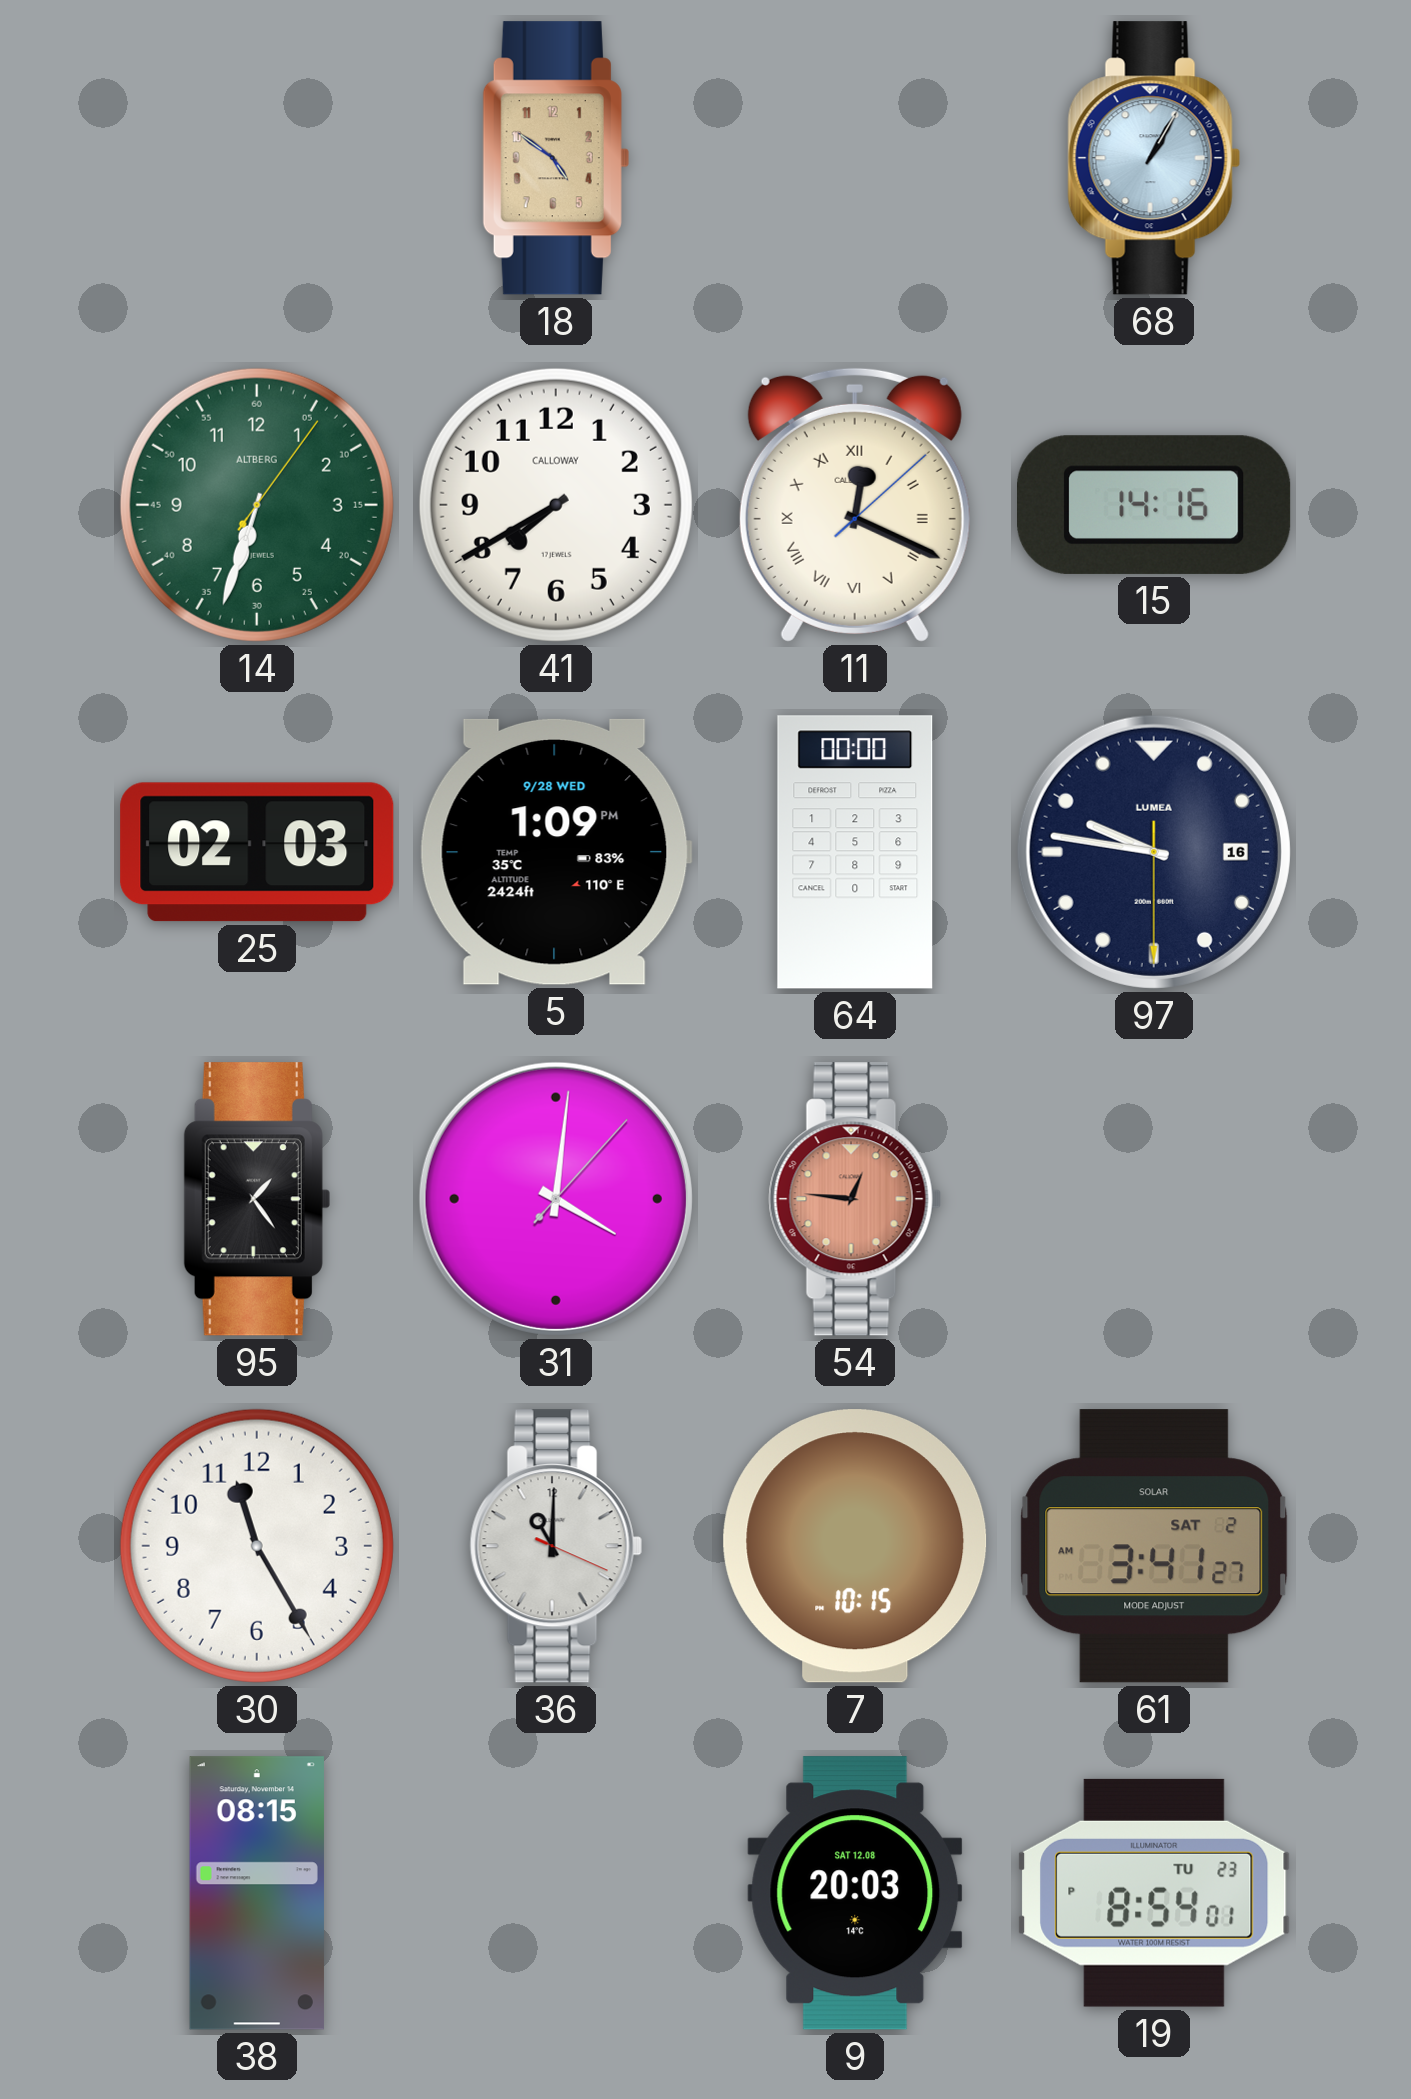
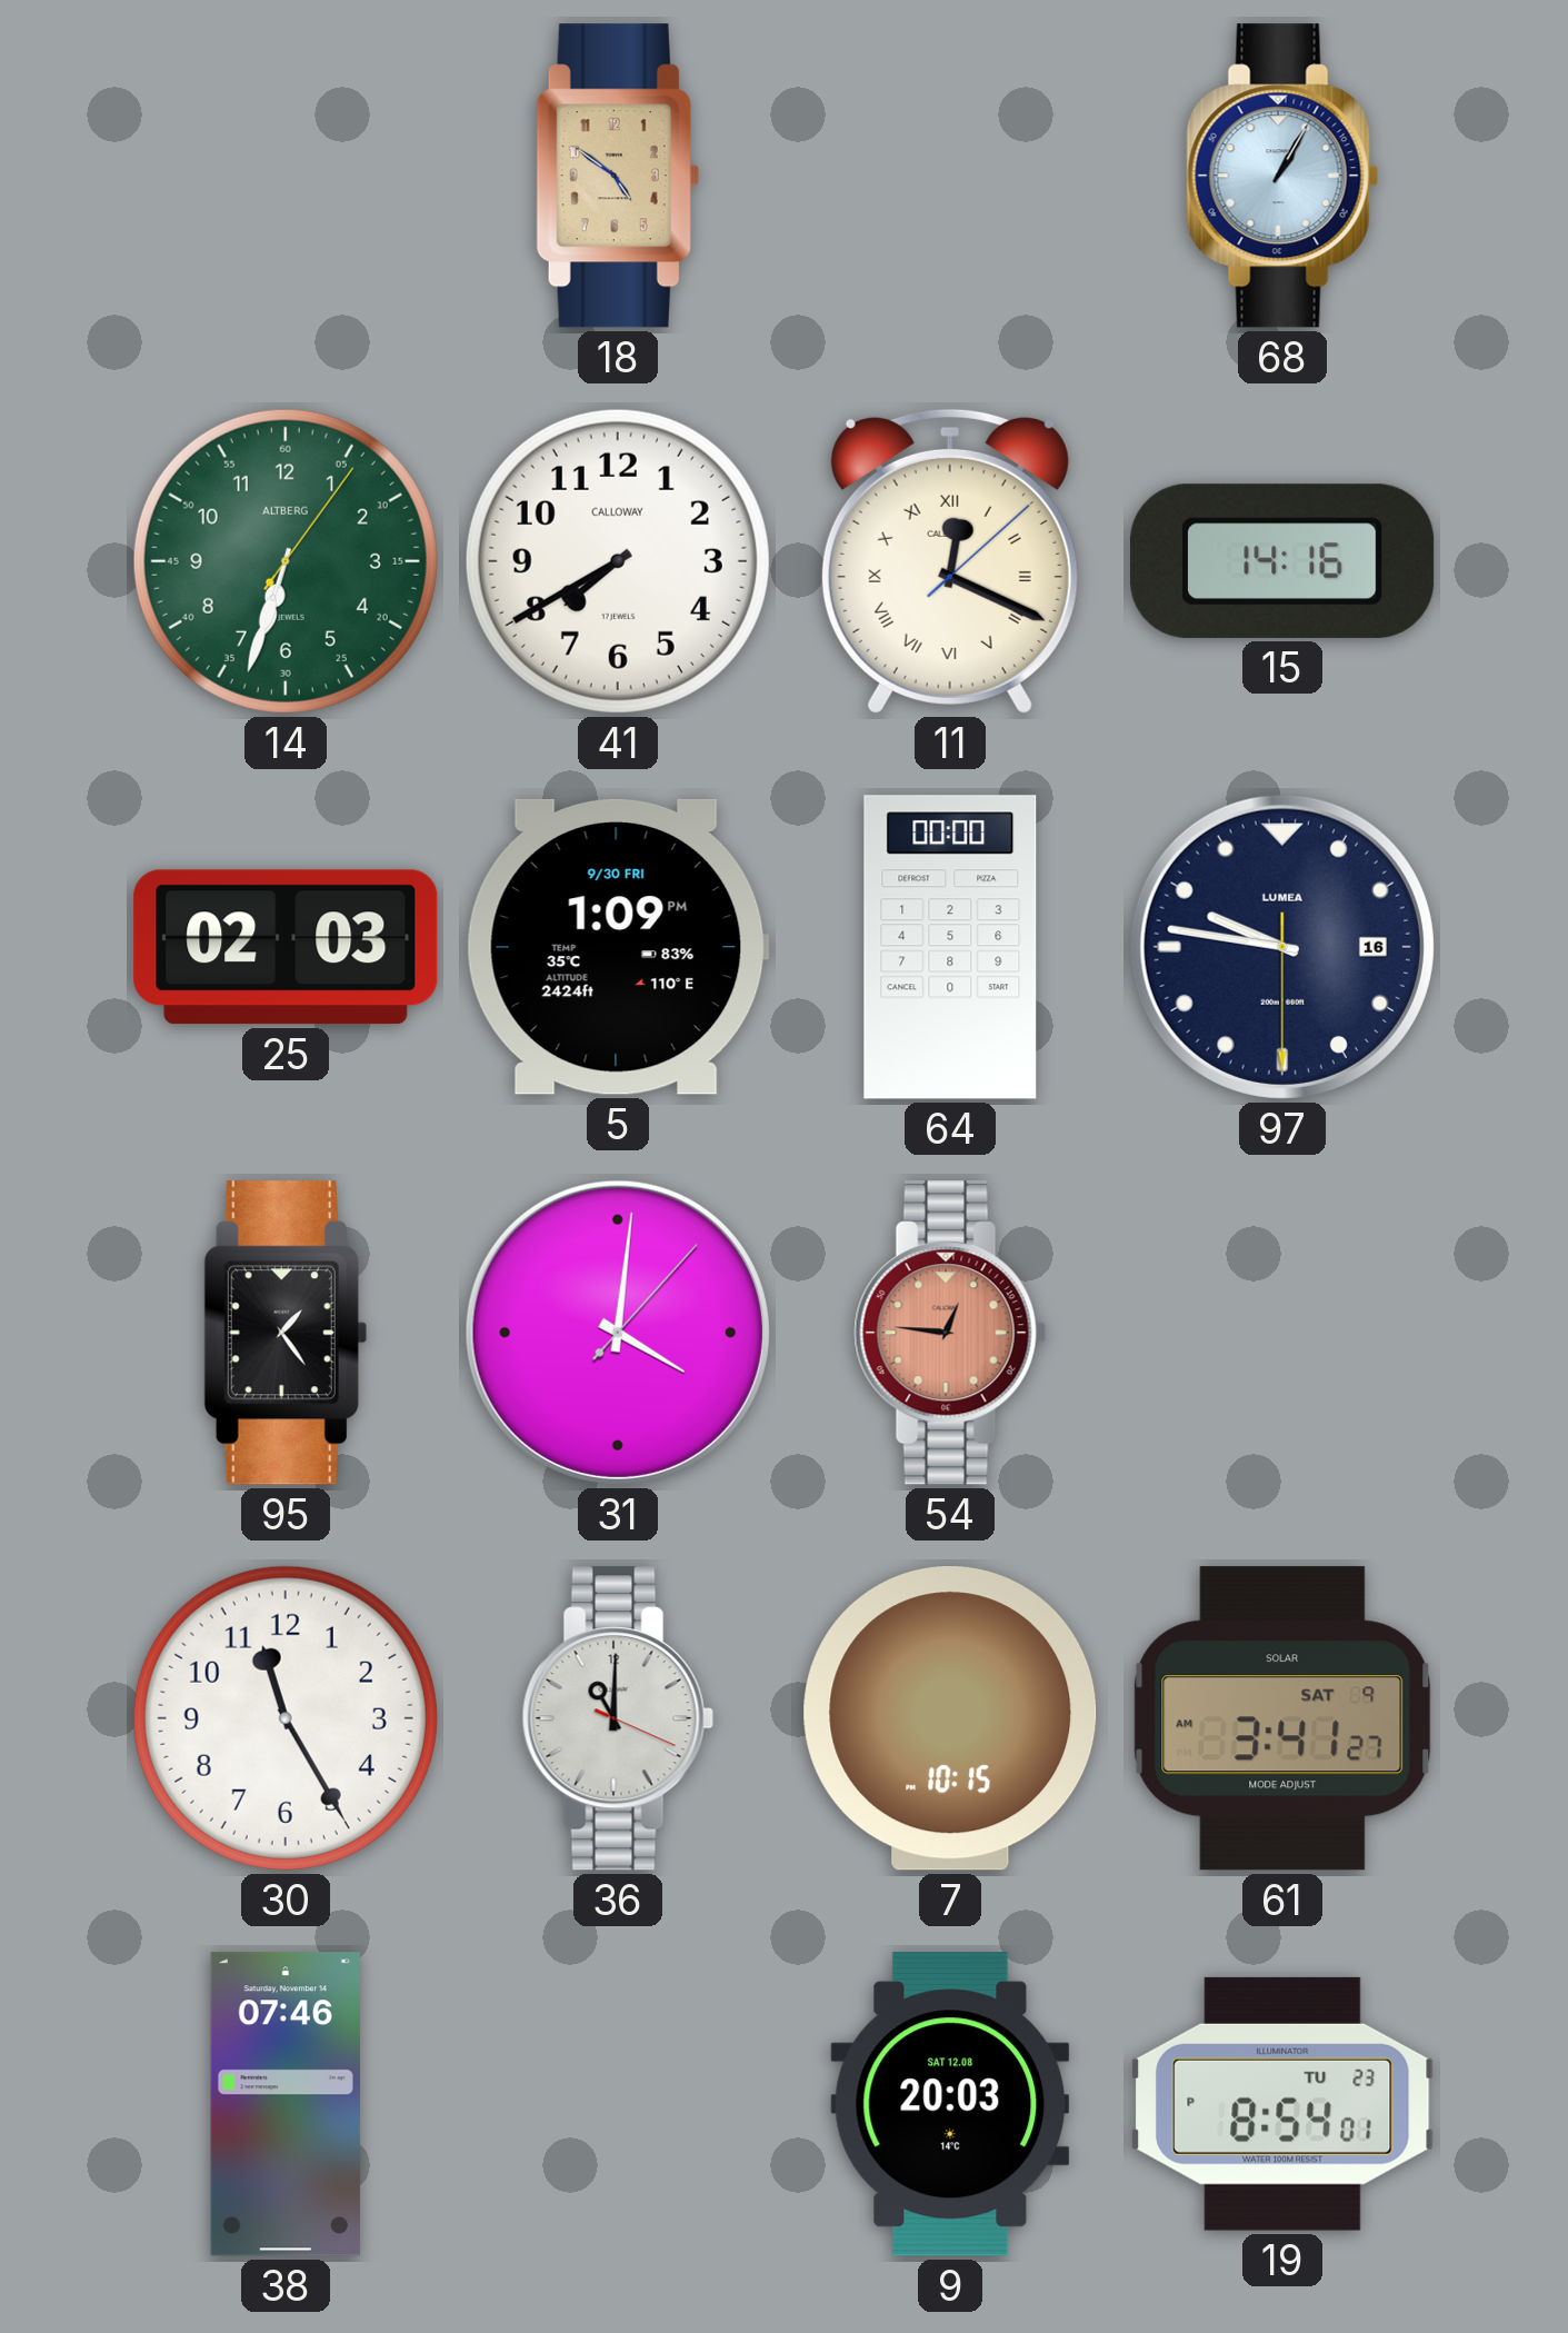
5 date: 9/28 WED -> 9/30 FRI (618, 947)
61 date: SAT 2 -> SAT 9 (1282, 1718)
38: 08:15 -> 07:46 (286, 2104)
